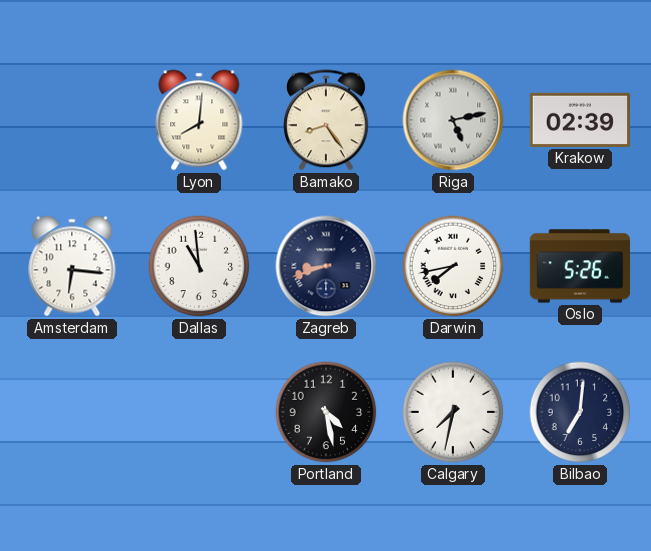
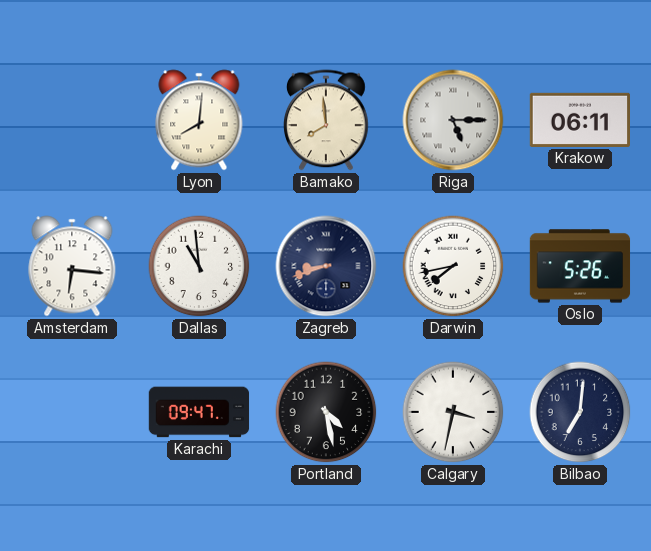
Bamako: 8:24 -> 7:59 (327, 120)
Riga: 5:13 -> 5:15 (453, 120)
Krakow: 02:39 -> 06:11 (579, 120)
Karachi: none -> 09:47 (199, 412)
Calgary: 7:32 -> 3:32 (453, 412)
